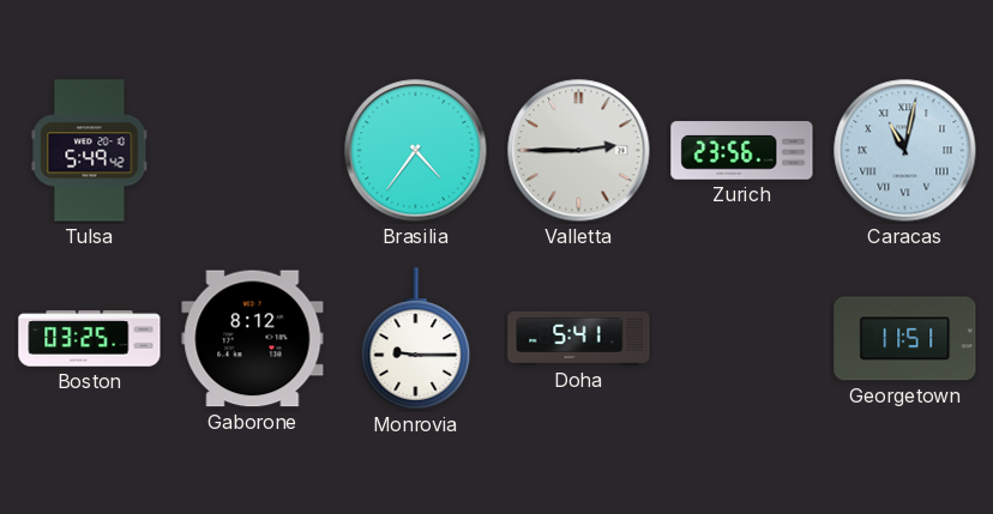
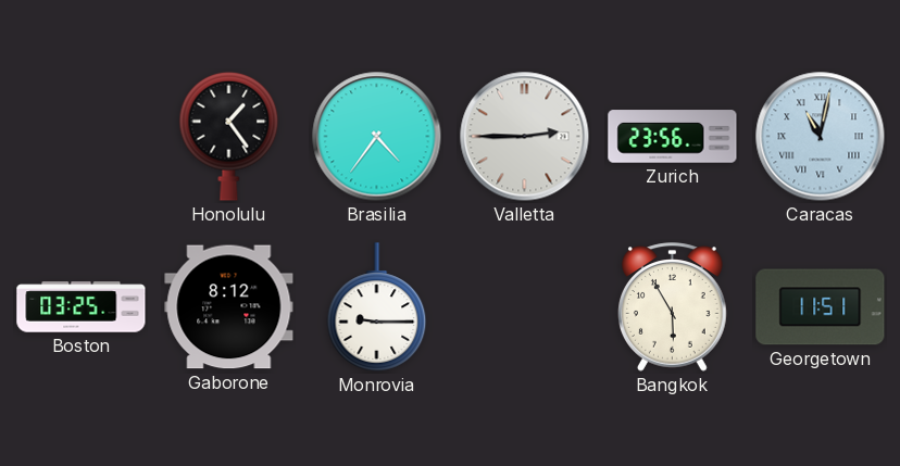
Tulsa: 5:49 -> none (90, 151)
Honolulu: none -> 1:24 (229, 136)
Doha: 5:41 -> none (579, 338)
Bangkok: none -> 5:55 (673, 307)
